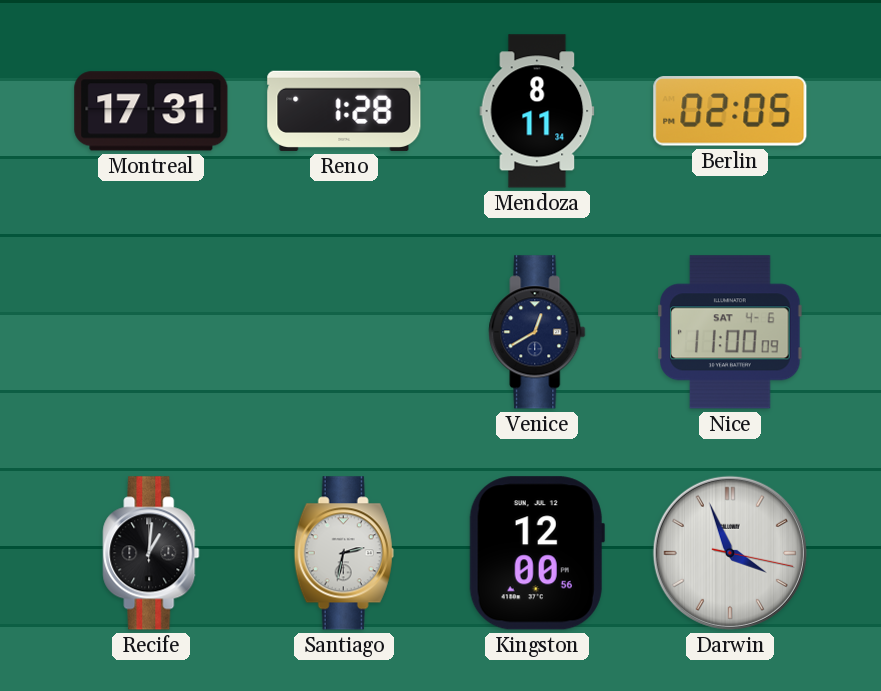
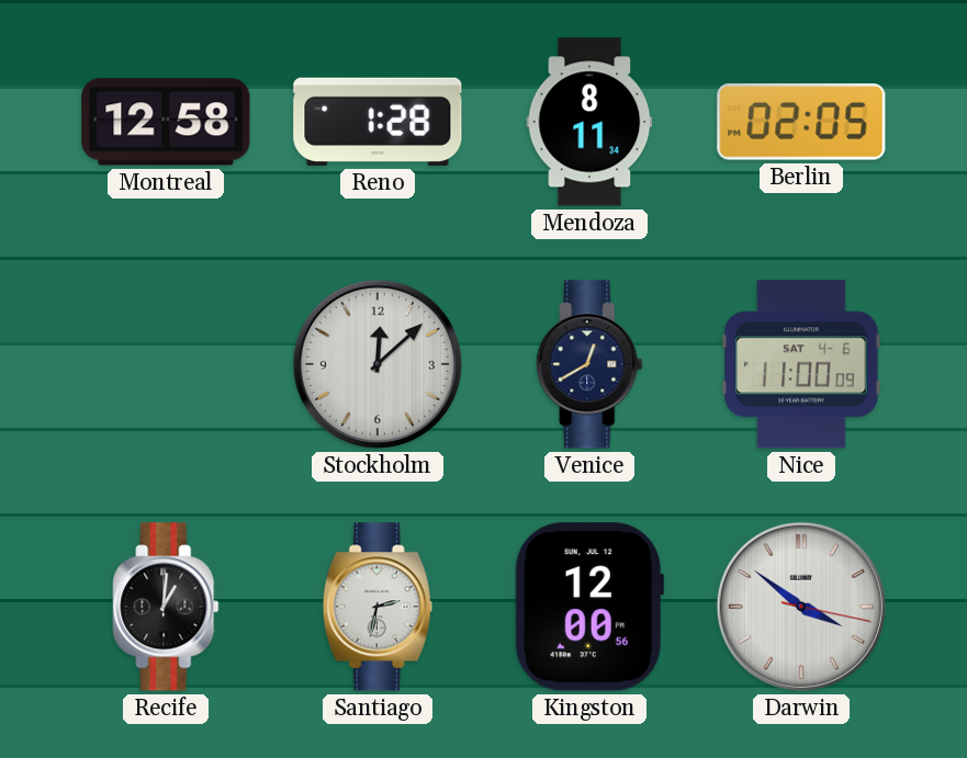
Montreal: 17:31 -> 12:58 (166, 122)
Stockholm: none -> 12:08 (378, 364)
Darwin: 3:56 -> 3:51 (801, 607)
